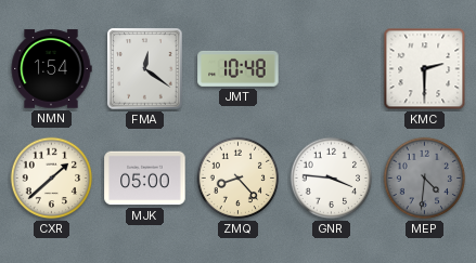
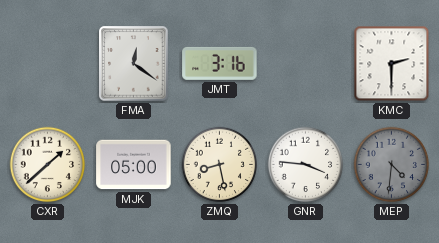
NMN: 1:54 -> none (51, 69)
JMT: 10:48 -> 3:16 (220, 63)
ZMQ: 8:23 -> 8:28 (220, 165)
